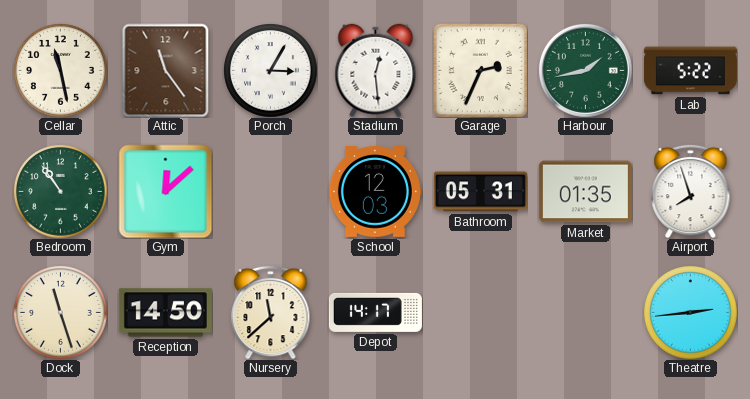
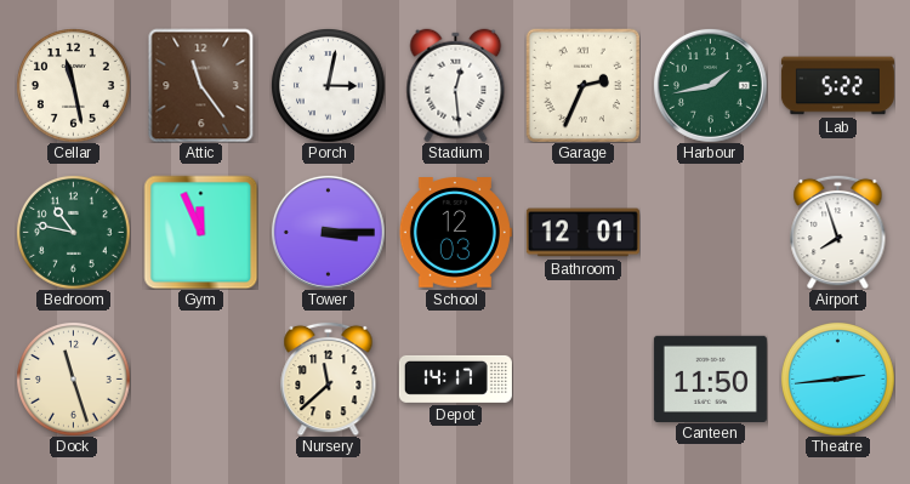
Porch: 3:05 -> 3:02 (329, 86)
Bedroom: 10:54 -> 10:47 (74, 233)
Gym: 12:08 -> 11:56 (200, 232)
Tower: none -> 3:15 (328, 232)
Bathroom: 05:31 -> 12:01 (582, 233)
Market: 01:35 -> none (585, 192)
Reception: 14:50 -> none (165, 313)
Canteen: none -> 11:50 (710, 378)
